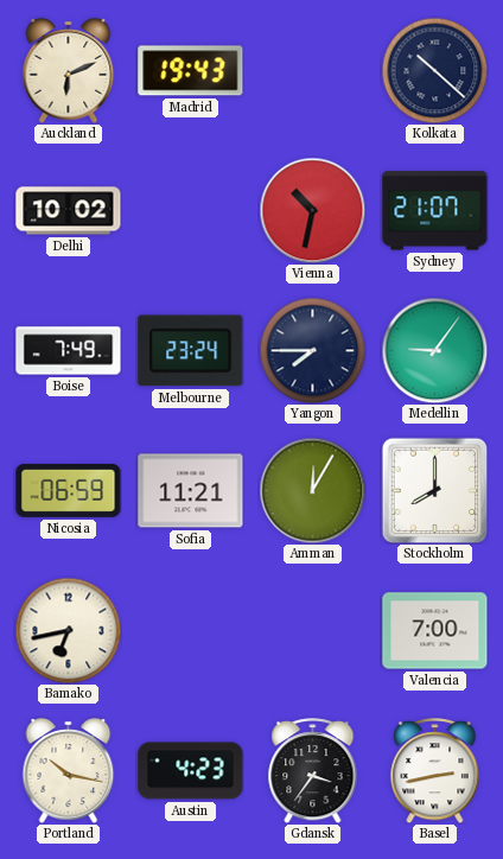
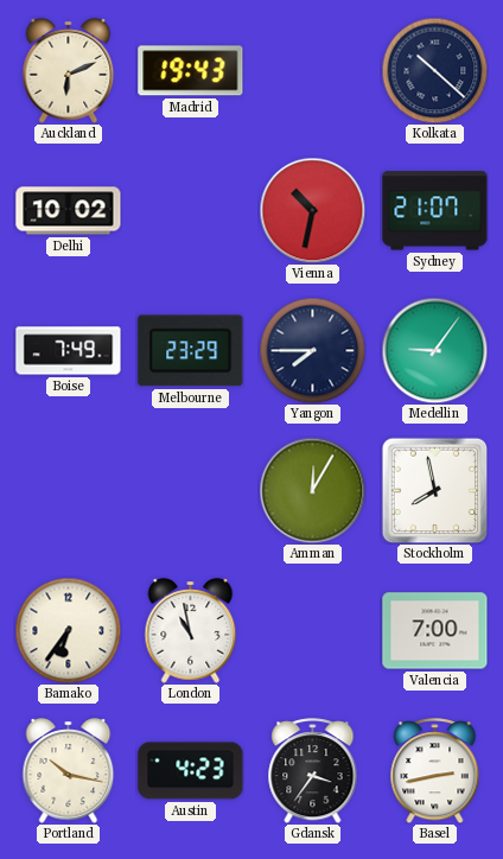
Melbourne: 23:24 -> 23:29 (191, 351)
Nicosia: 06:59 -> none (69, 490)
Sofia: 11:21 -> none (191, 491)
Stockholm: 8:00 -> 7:58 (434, 490)
Bamako: 6:43 -> 6:36 (68, 630)
London: none -> 10:58 (191, 631)
